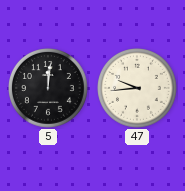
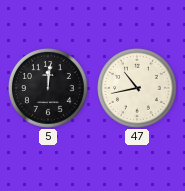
47: 9:44 -> 10:43 (138, 89)
